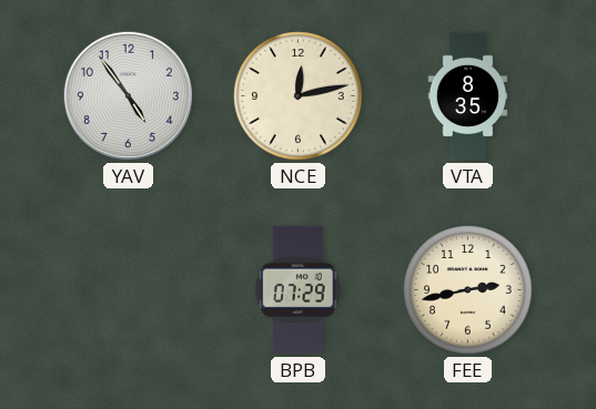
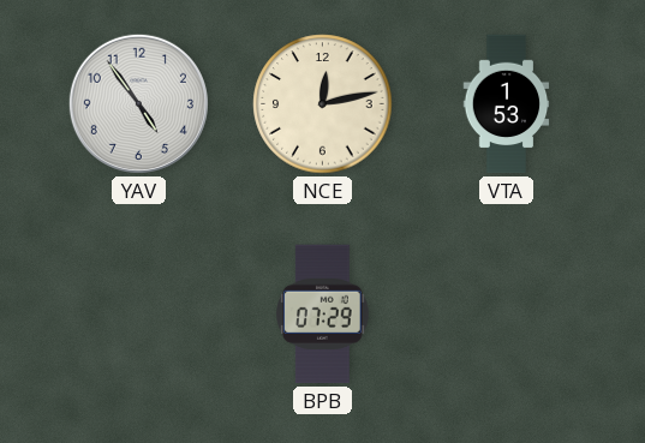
VTA: 8:35 -> 1:53 (507, 104)
FEE: 2:43 -> none (468, 290)
